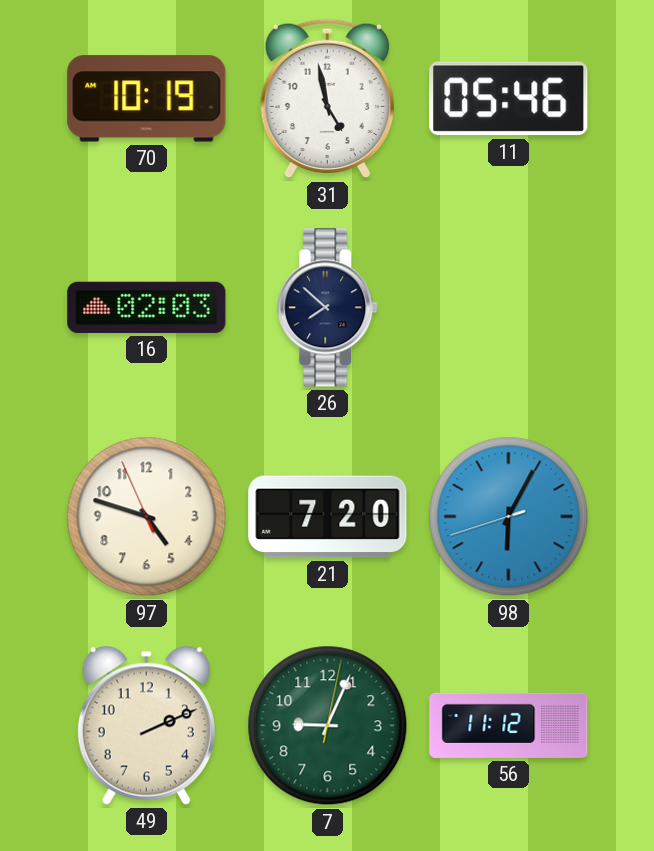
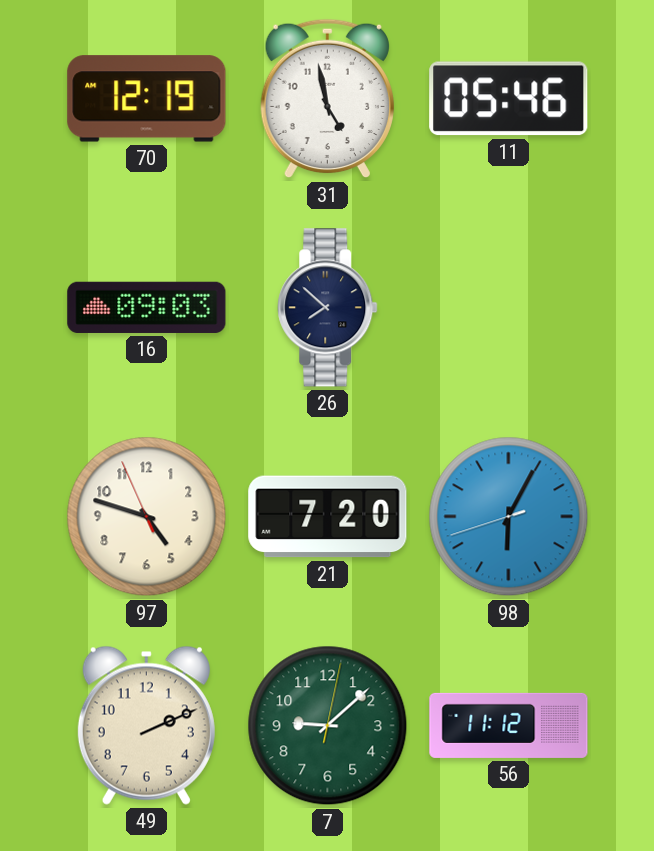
70: 10:19 -> 12:19 (147, 99)
16: 02:03 -> 09:03 (147, 307)
7: 9:04 -> 9:08 (328, 726)
